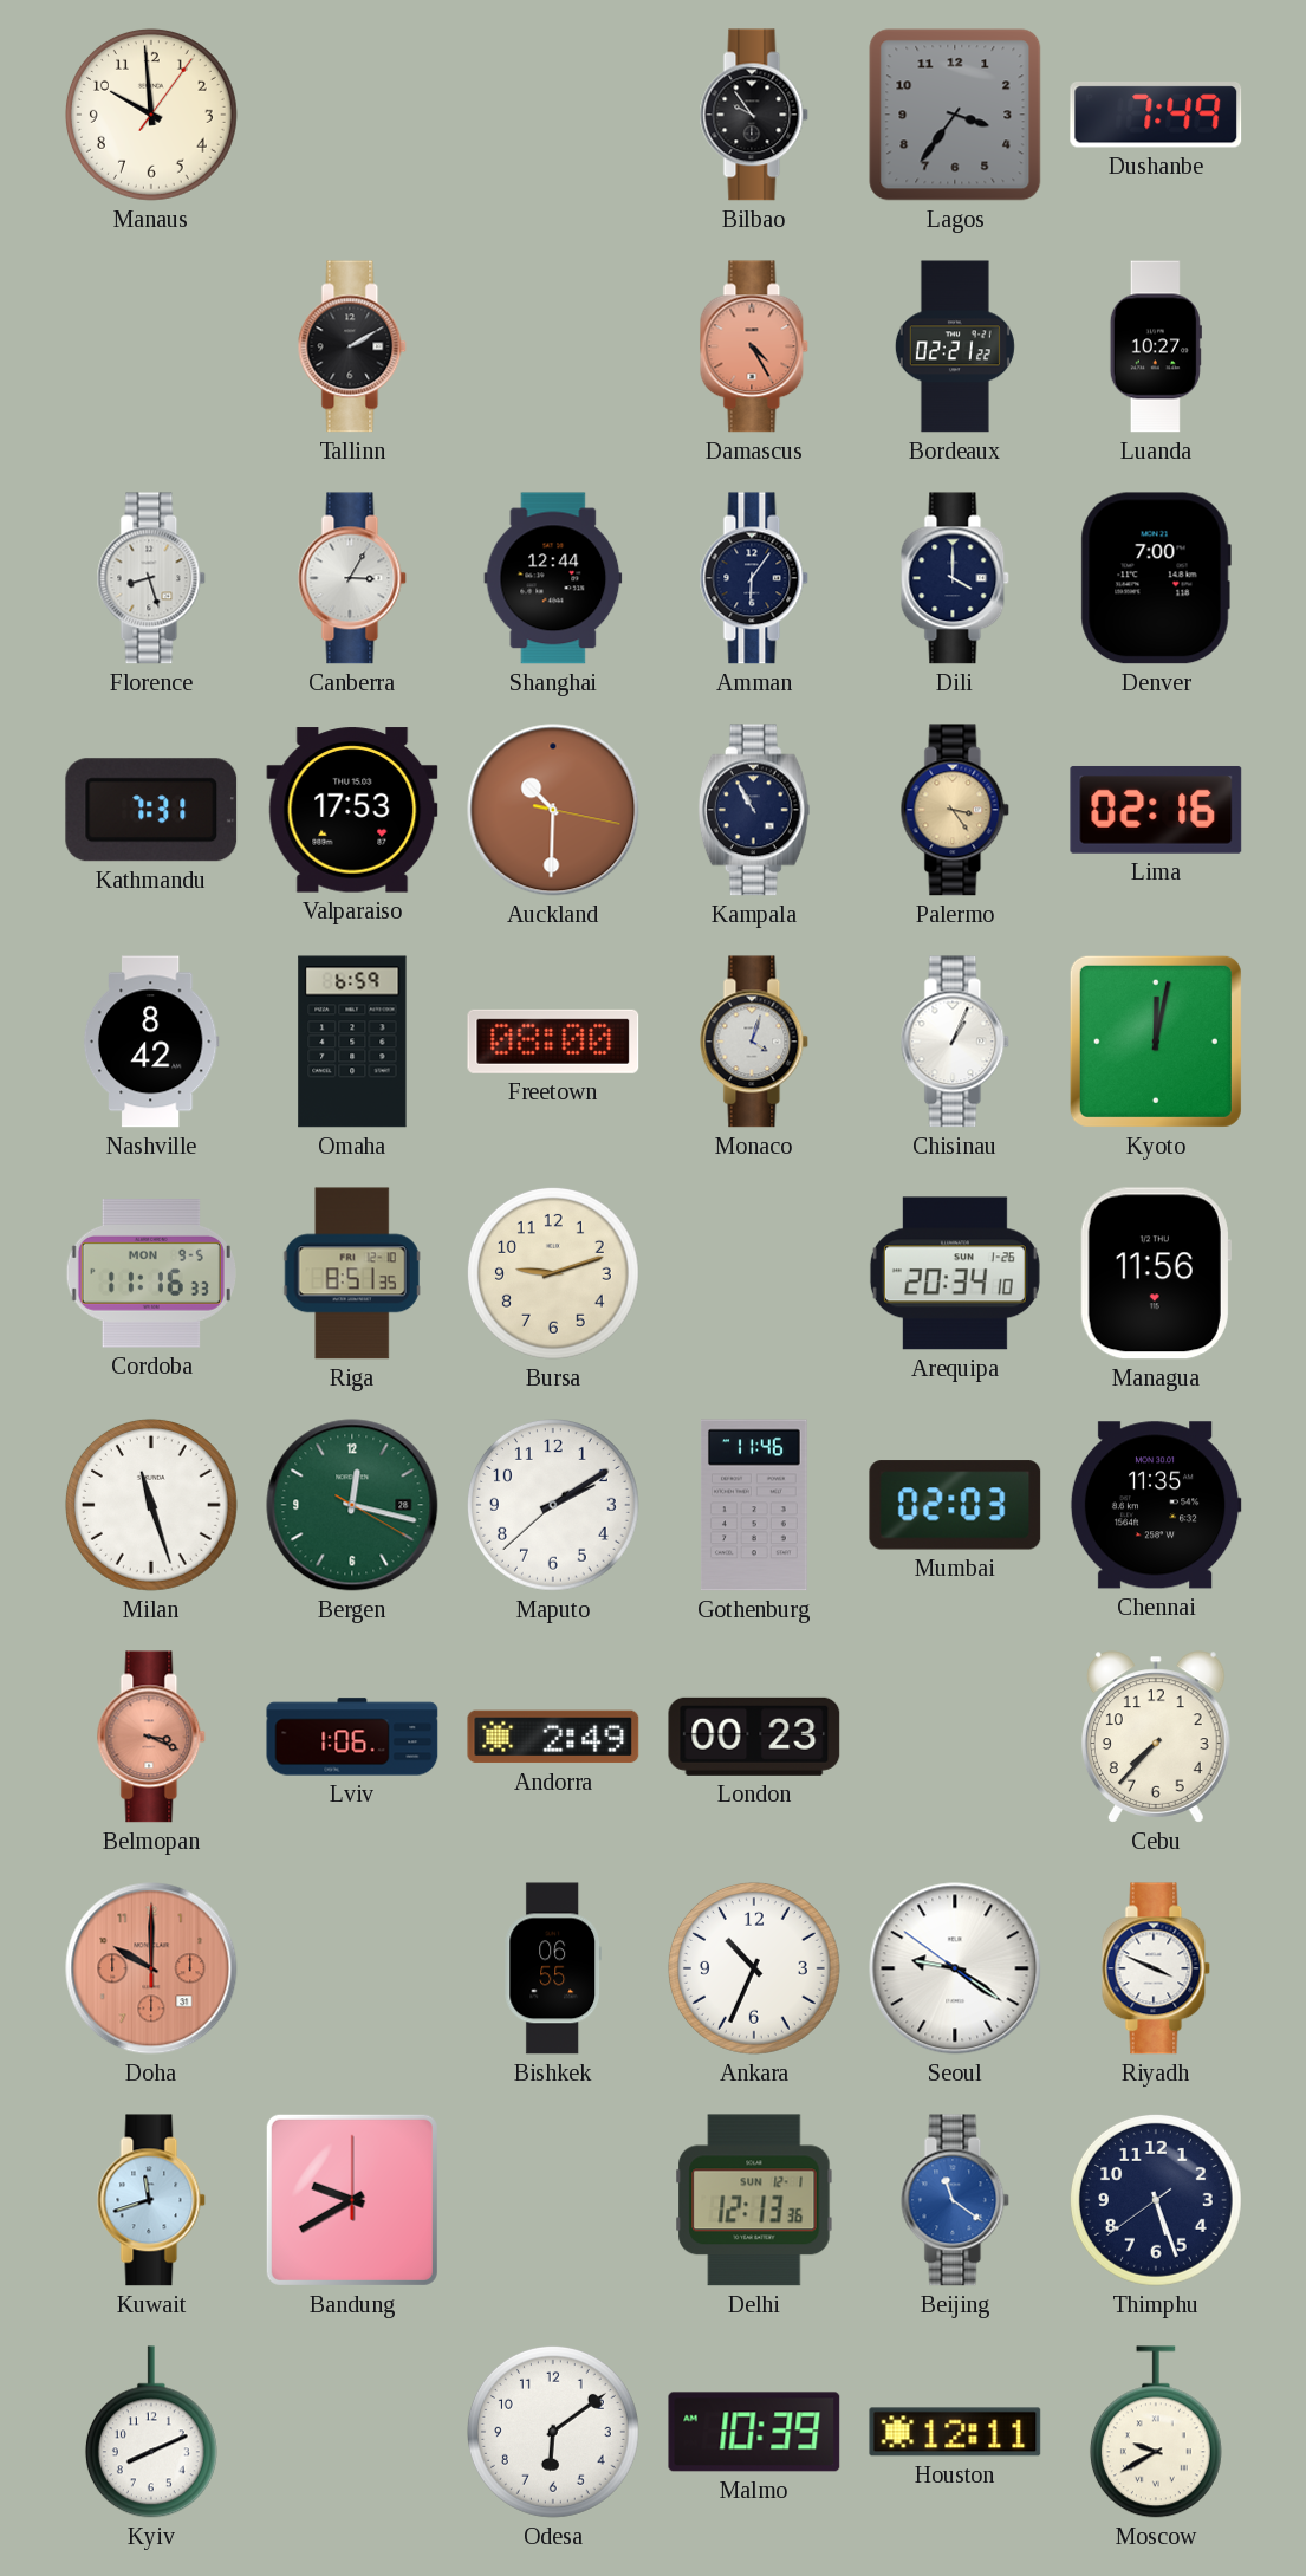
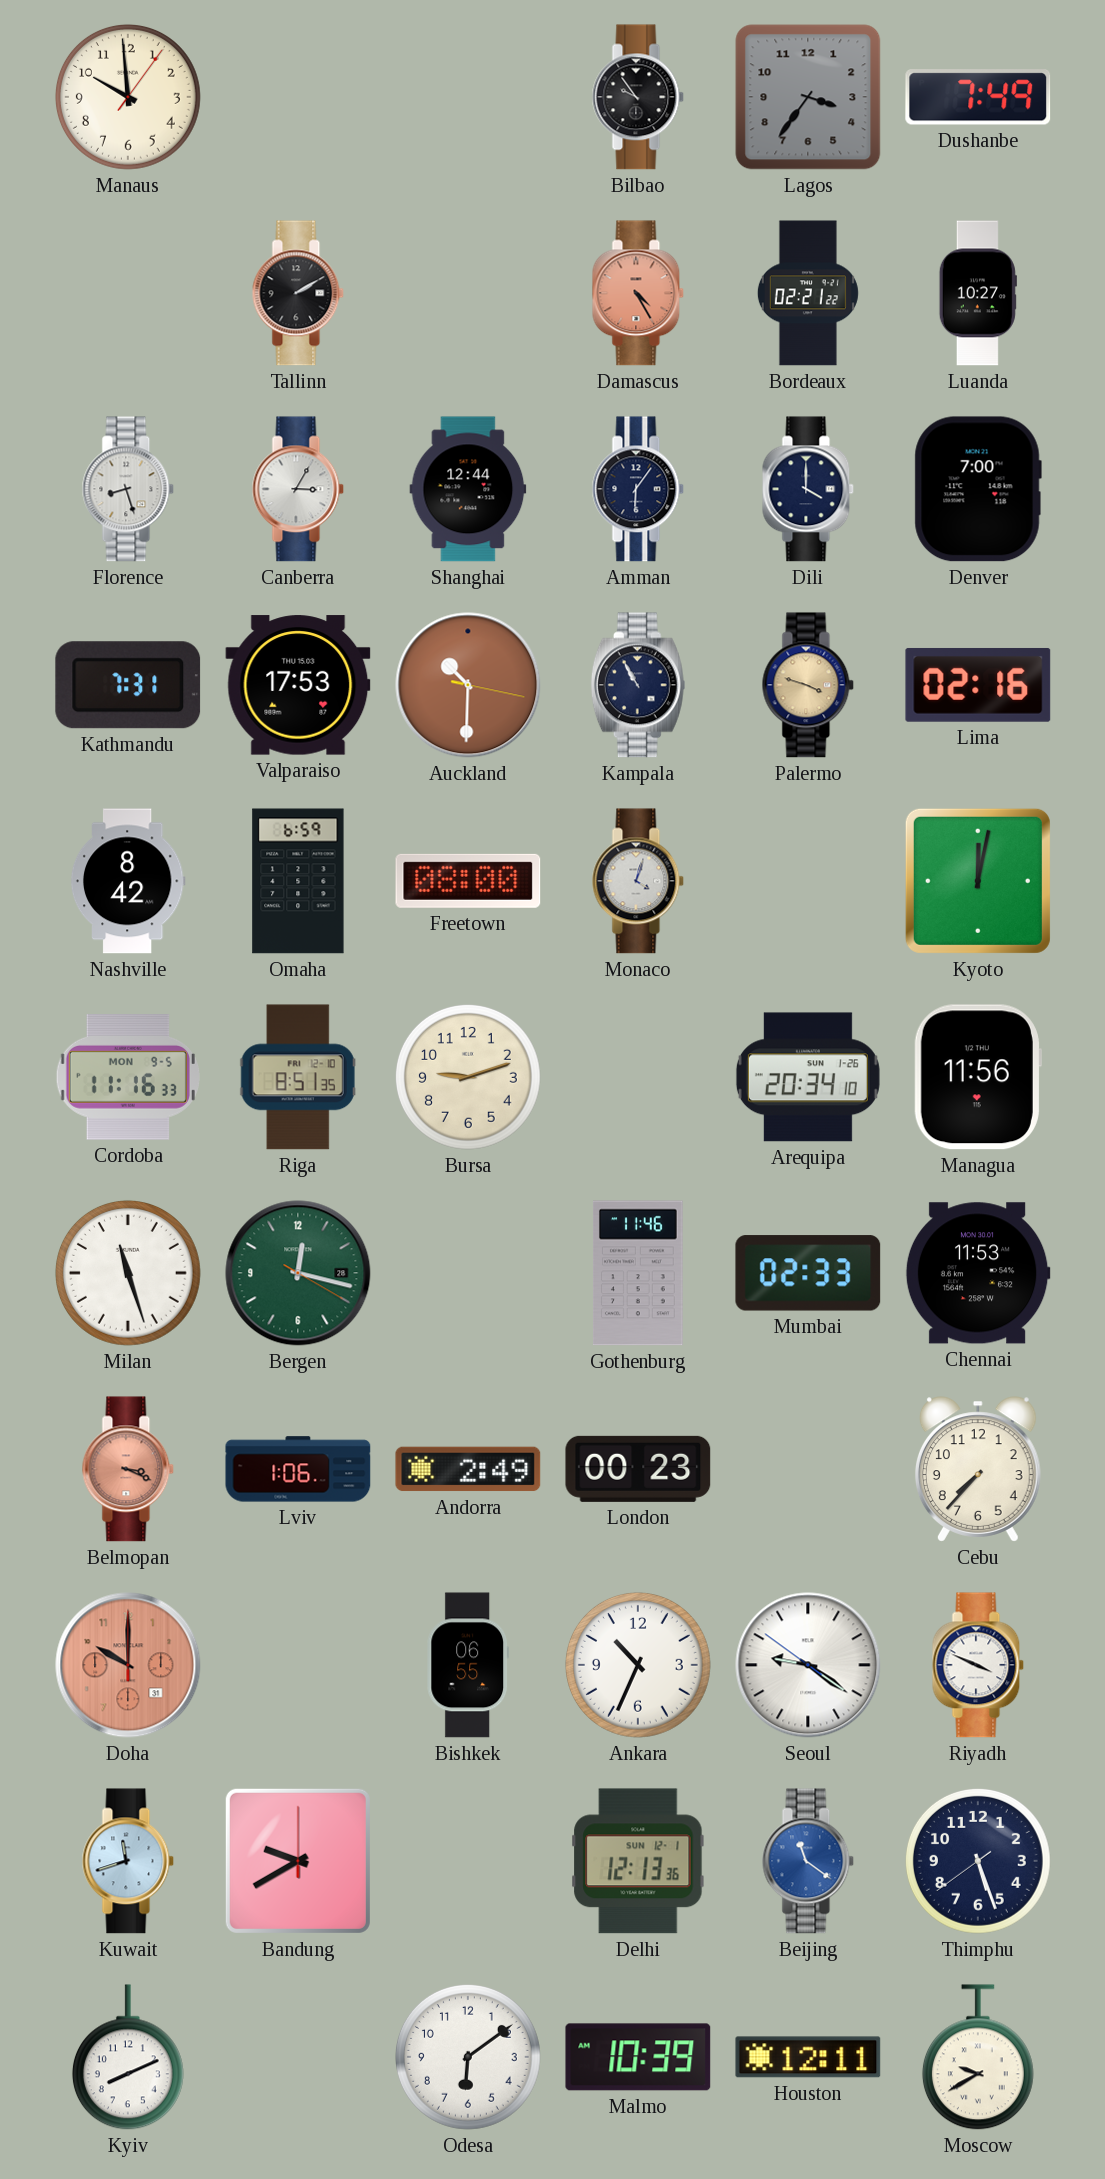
Palermo: 3:24 -> 3:48 (808, 685)
Chisinau: 1:04 -> none (955, 1042)
Maputo: 2:09 -> none (553, 1505)
Mumbai: 02:03 -> 02:33 (808, 1273)
Chennai: 11:35 -> 11:53 (978, 1273)
